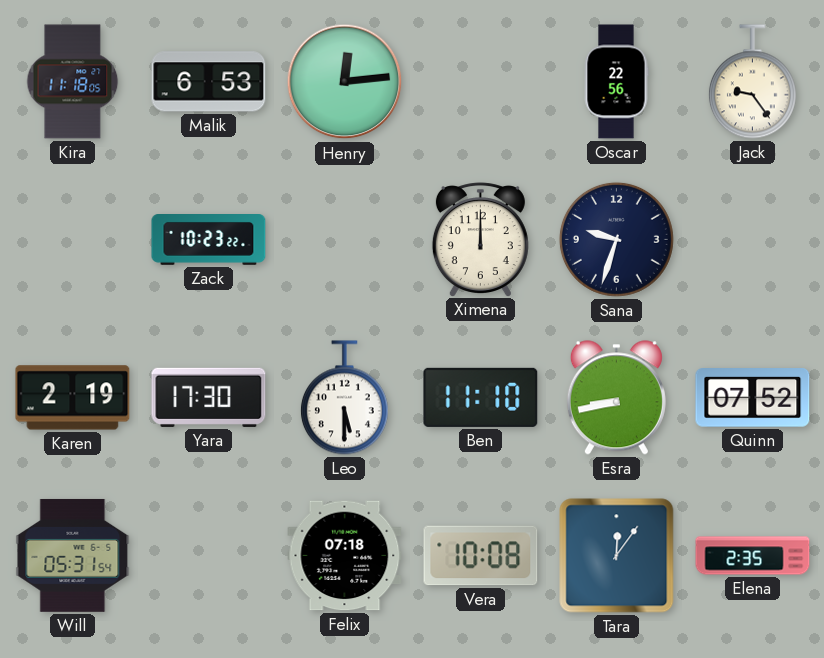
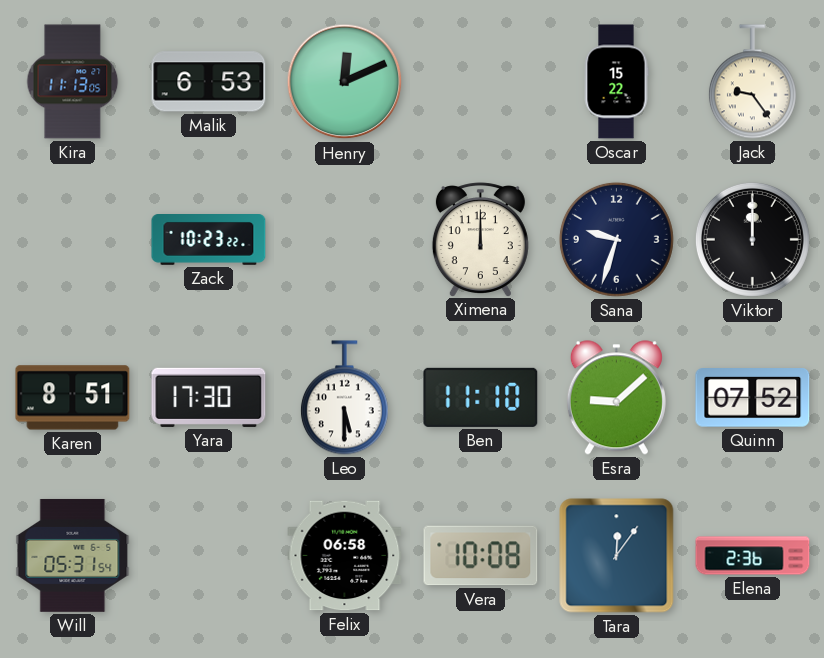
Kira: 11:18 -> 11:13 (73, 82)
Henry: 12:14 -> 12:11 (345, 82)
Oscar: 22:56 -> 15:22 (616, 82)
Viktor: none -> 12:00 (752, 239)
Karen: 2:19 -> 8:51 (73, 398)
Esra: 8:43 -> 9:08 (616, 398)
Felix: 07:18 -> 06:58 (345, 556)
Elena: 2:35 -> 2:36 (753, 556)
